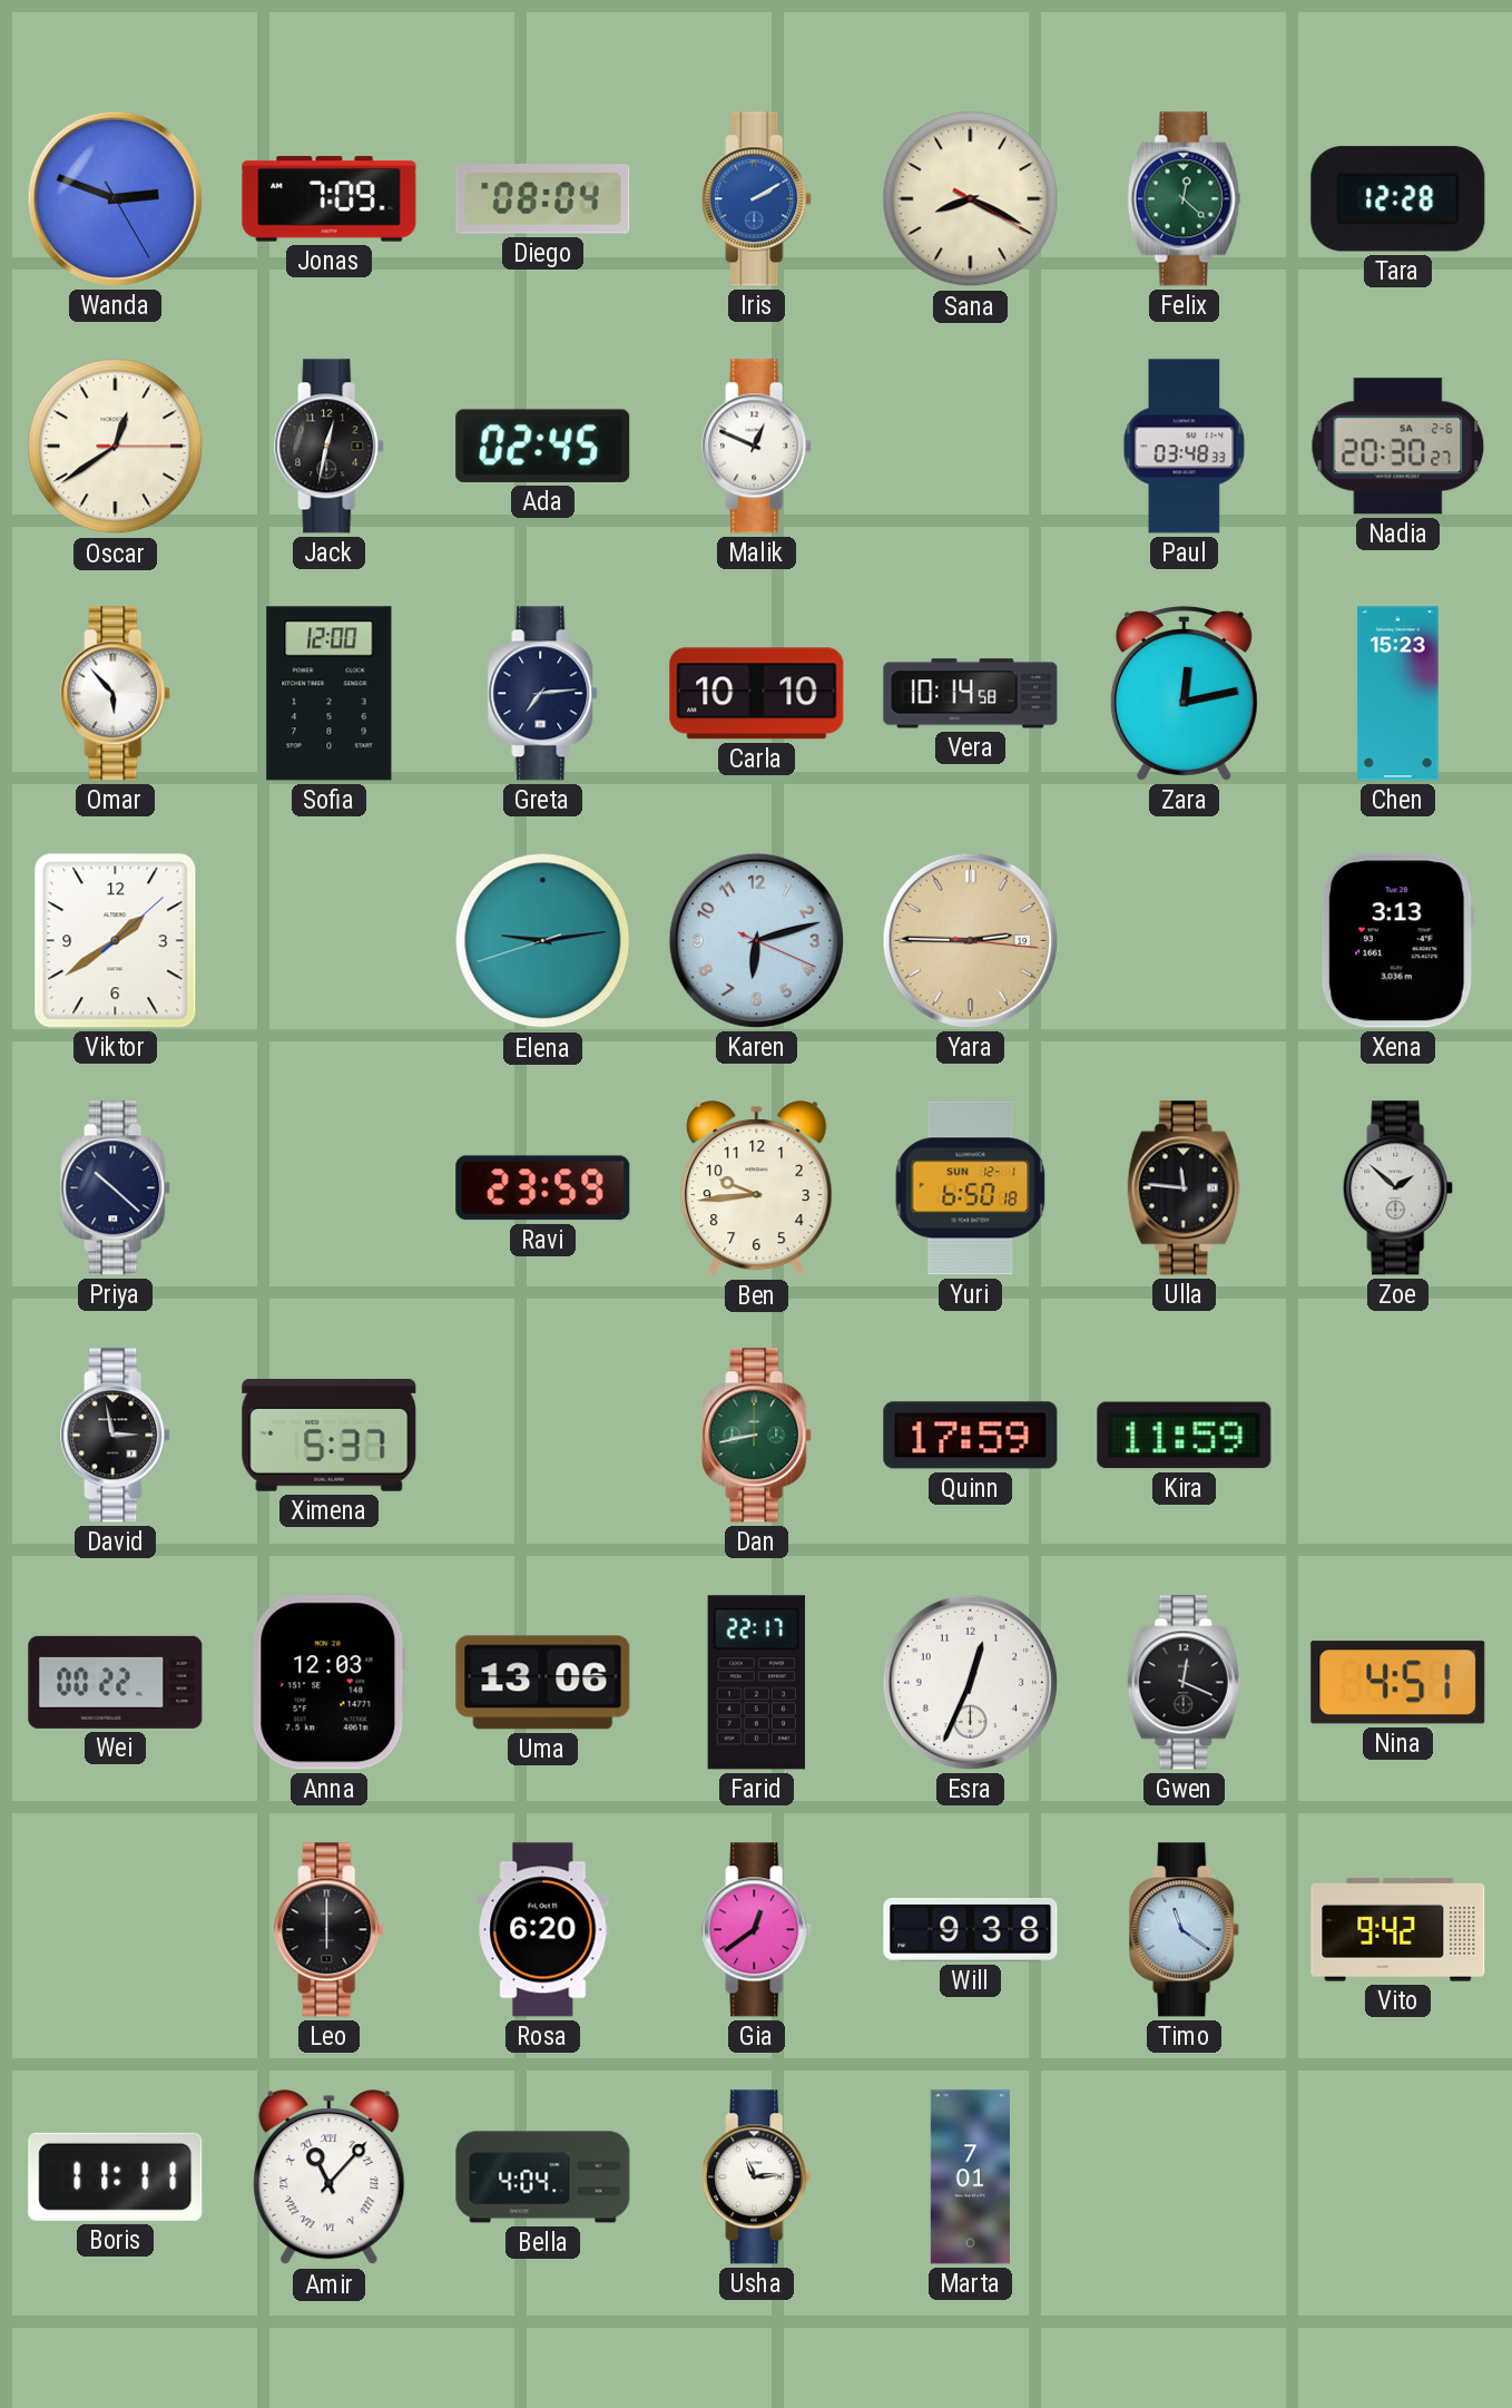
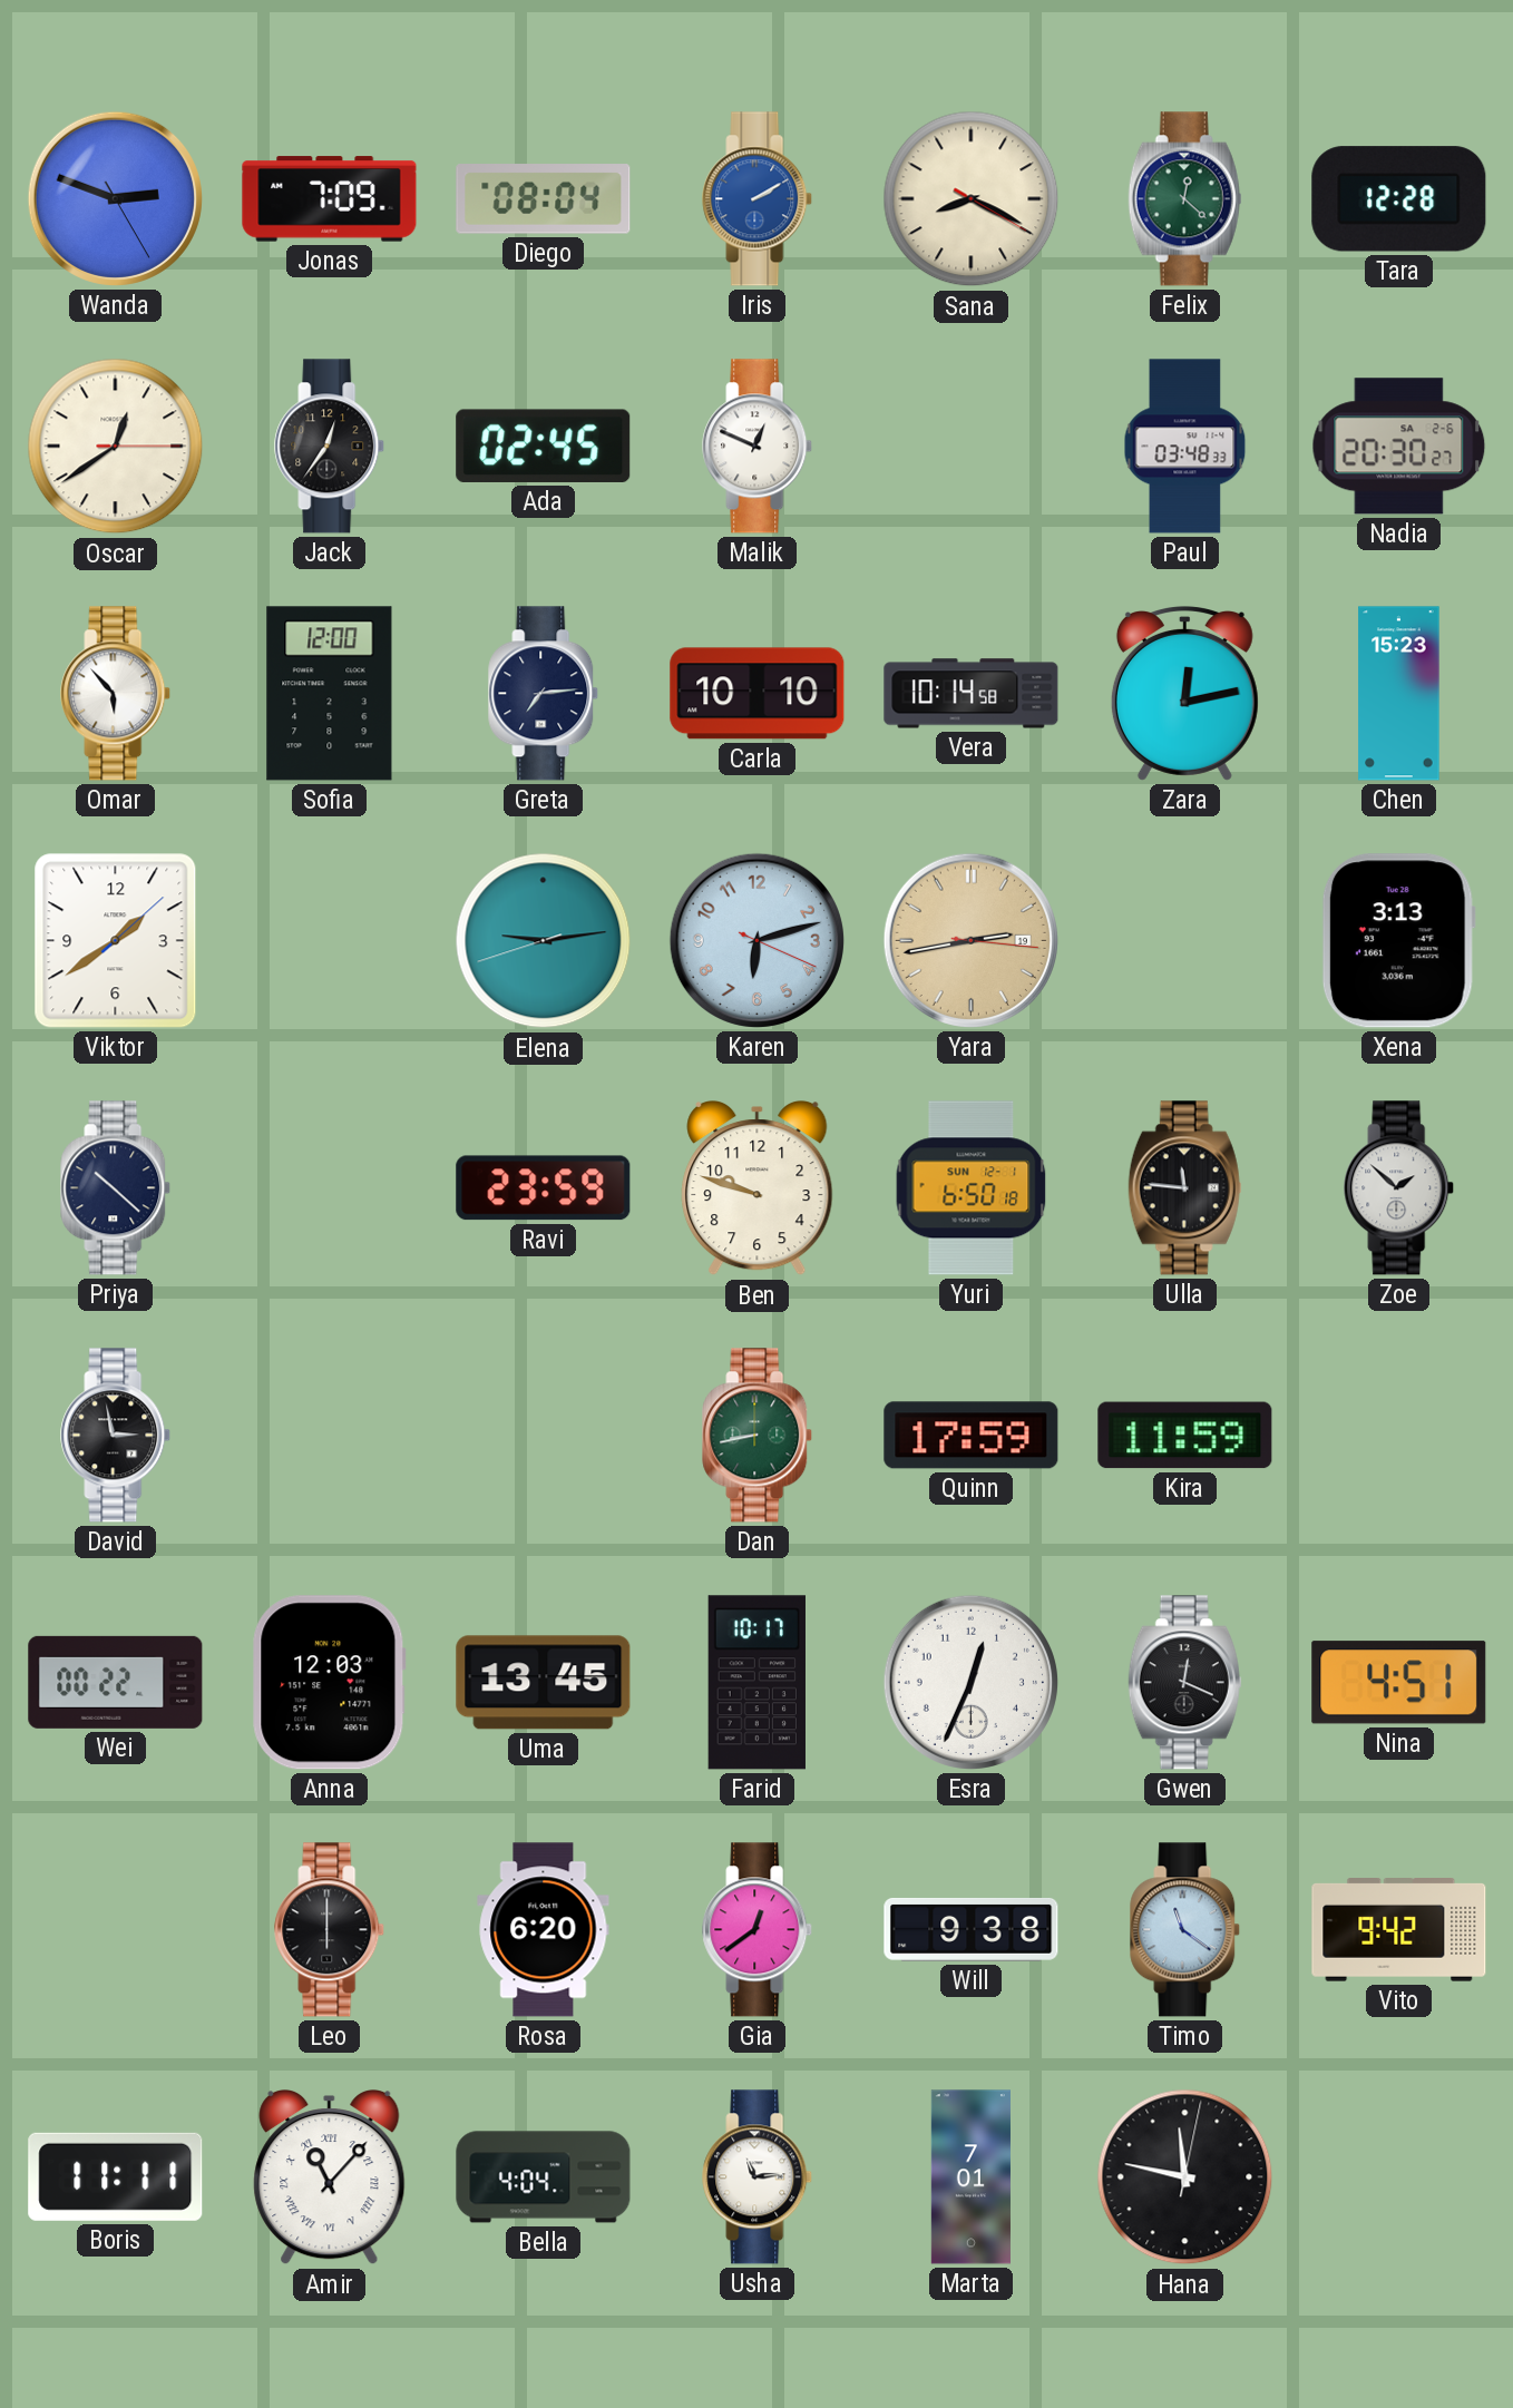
Jack: 12:32 -> 12:36 (330, 447)
Yara: 2:45 -> 2:43 (970, 940)
Ben: 9:44 -> 9:48 (758, 1190)
Ximena: 5:37 -> none (330, 1436)
Uma: 13:06 -> 13:45 (544, 1683)
Farid: 22:17 -> 10:17 (756, 1683)
Hana: none -> 11:47 (1185, 2177)
